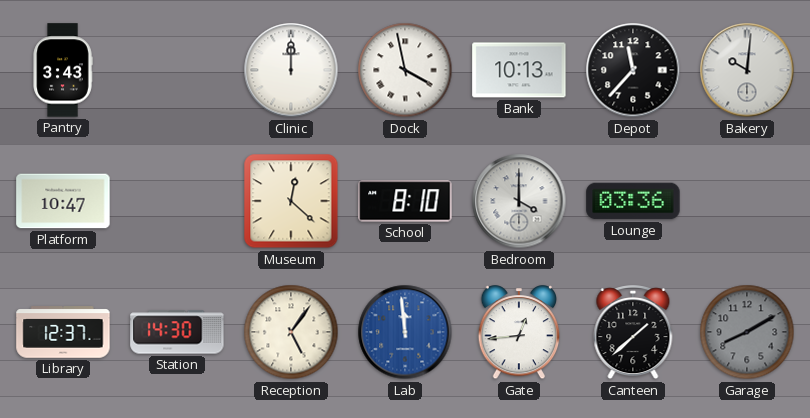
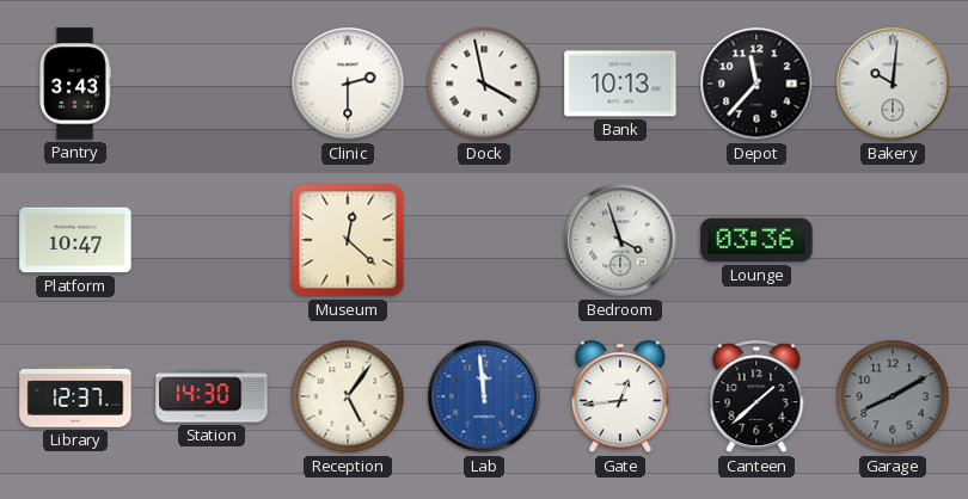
Clinic: 12:00 -> 2:30 (348, 84)
School: 8:10 -> none (405, 201)
Bedroom: 4:00 -> 3:57 (620, 240)
